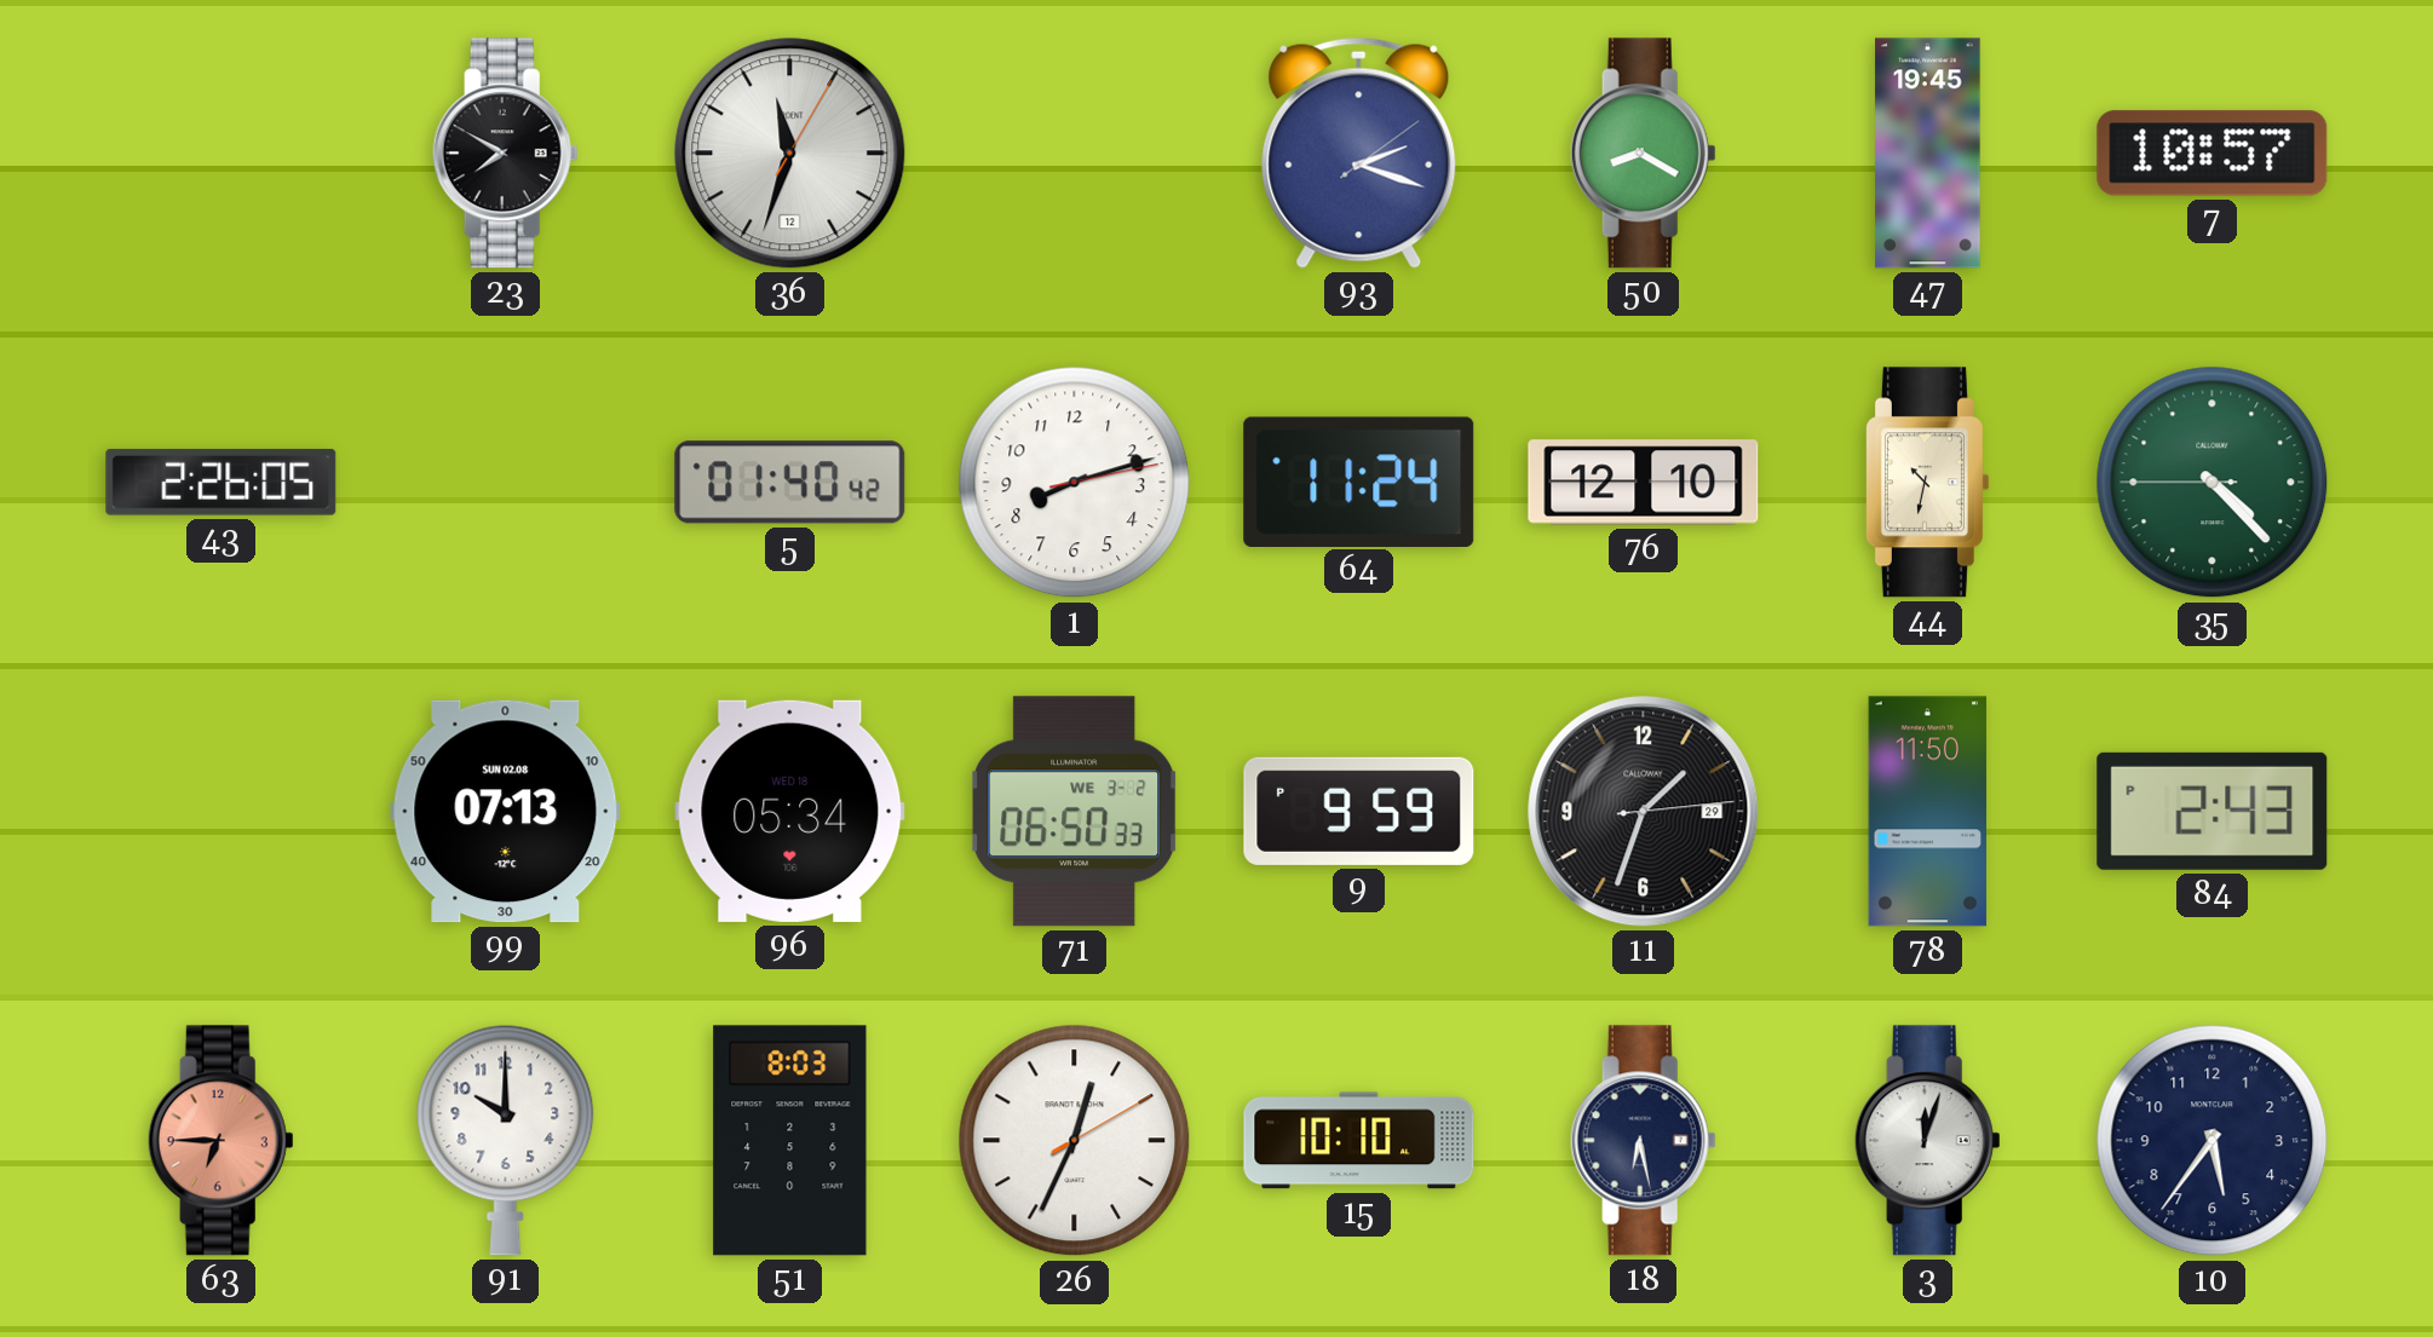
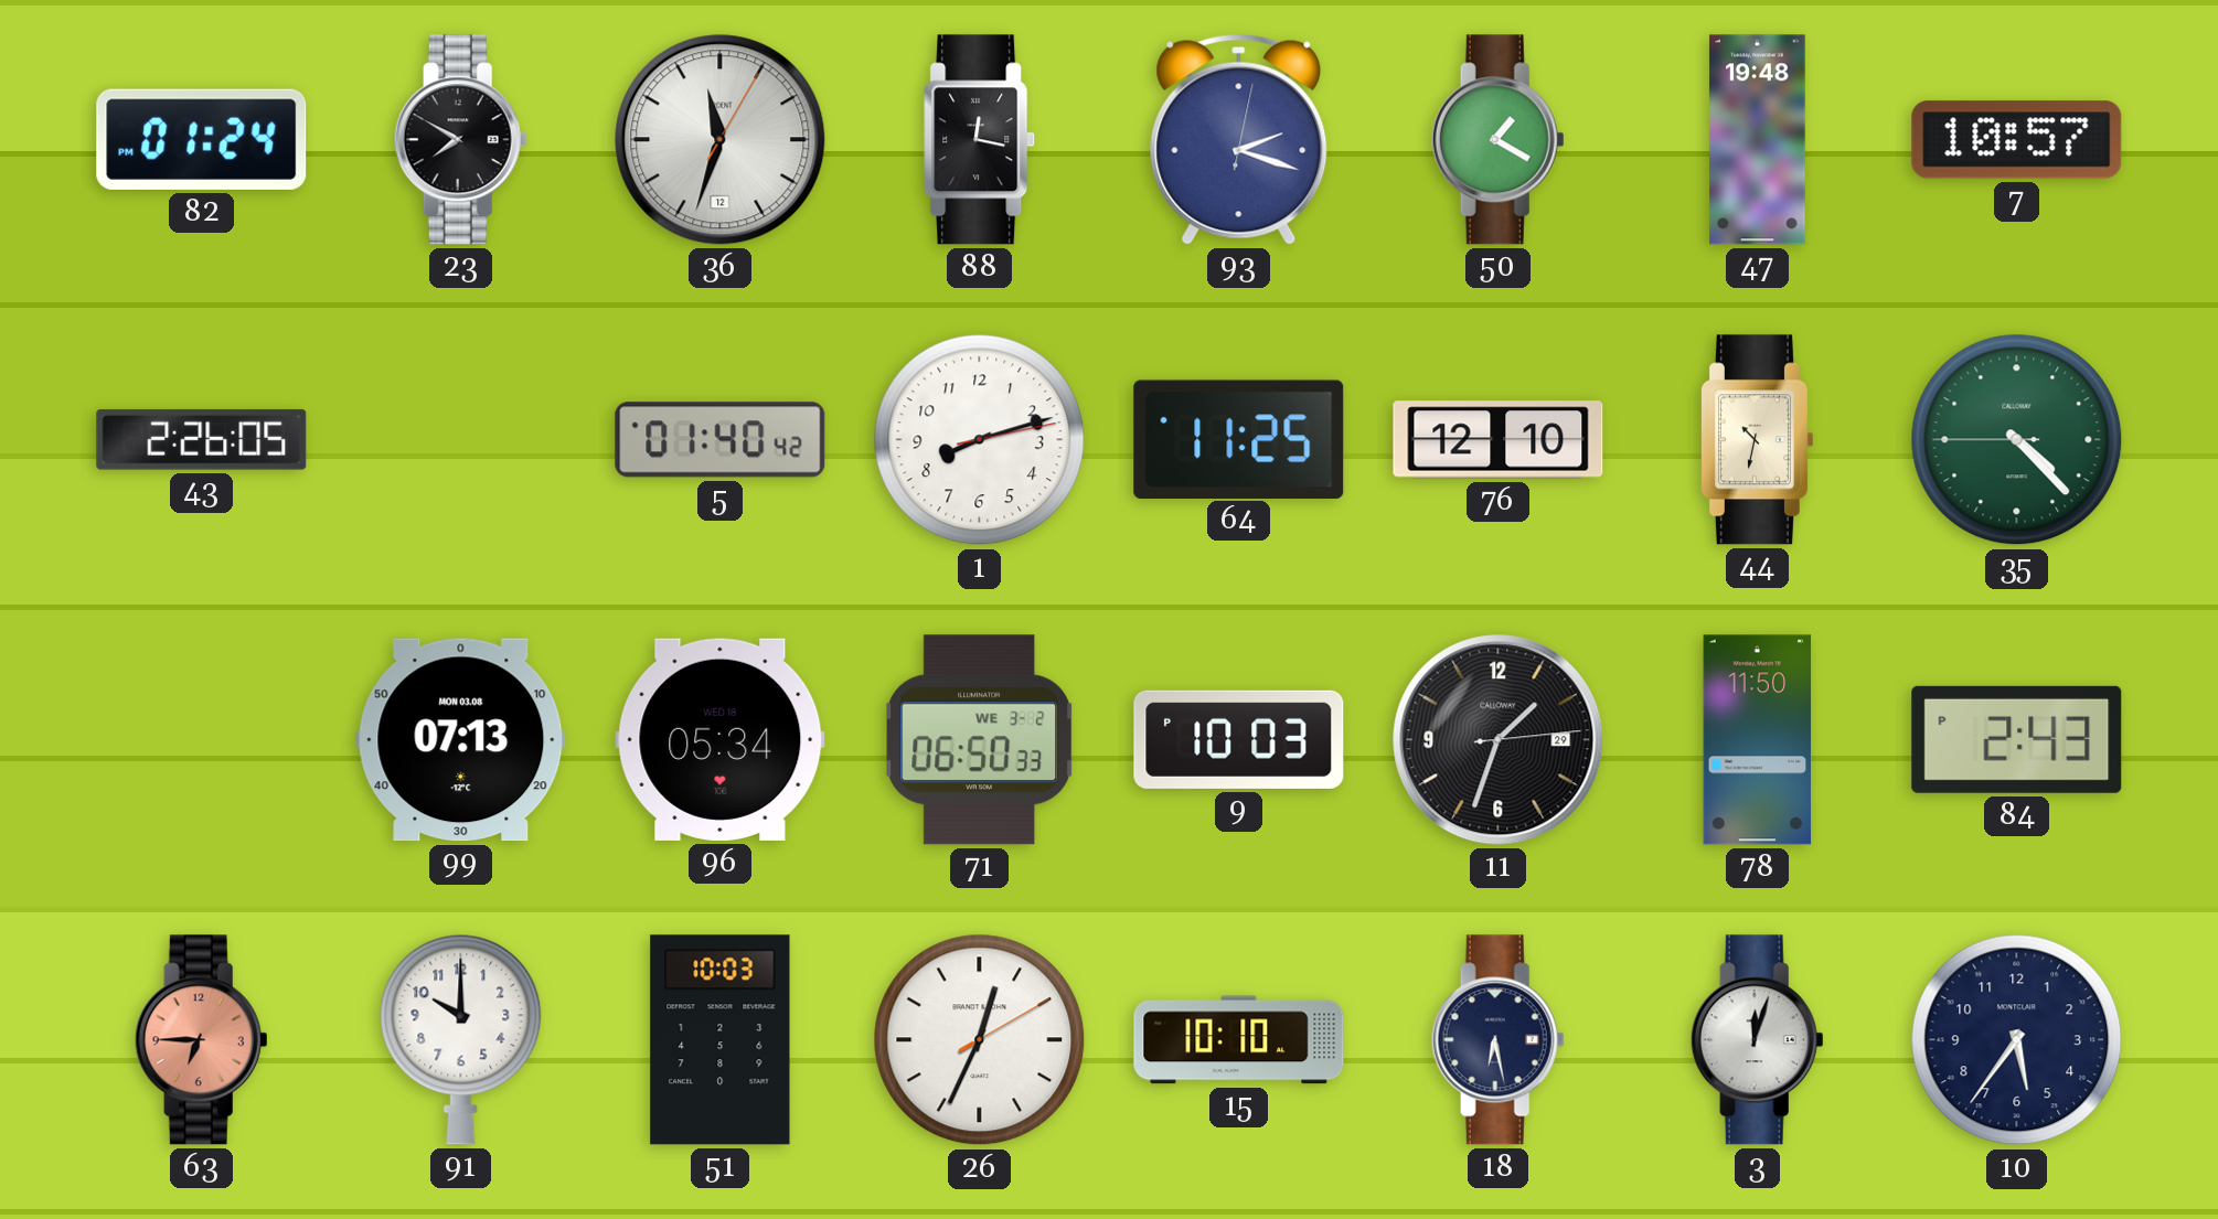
82: none -> 01:24 (202, 139)
88: none -> 12:17 (980, 140)
93: 2:18:09 -> 2:18:02 (1239, 139)
50: 8:20 -> 1:20 (1497, 140)
47: 19:45 -> 19:48 (1758, 140)
64: 11:24 -> 11:25 (1239, 439)
99 date: SUN 02.08 -> MON 03.08 (461, 740)
9: 9:59 -> 10:03 (1239, 739)
51: 8:03 -> 10:03 (721, 1040)
